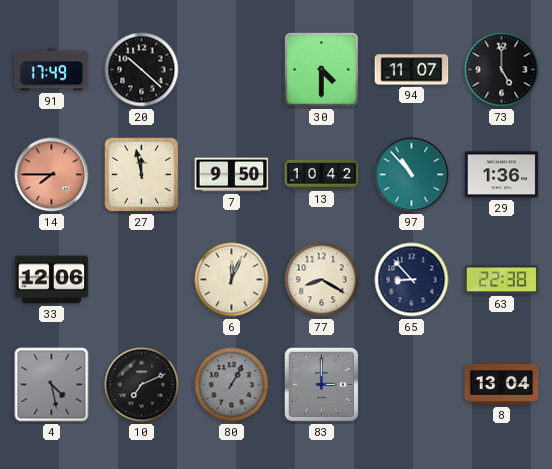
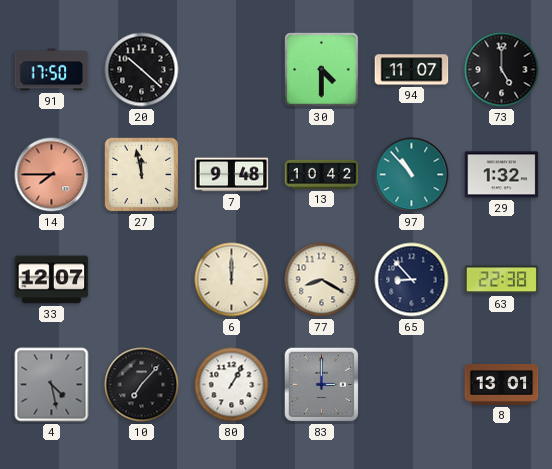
91: 17:49 -> 17:50 (52, 70)
7: 9:50 -> 9:48 (232, 175)
29: 1:36 -> 1:32 (502, 175)
33: 12:06 -> 12:07 (52, 280)
6: 12:04 -> 12:00 (232, 280)
10: 7:11 -> 7:07 (142, 385)
80 dial: grey -> white (232, 385)
8: 13:04 -> 13:01 (502, 384)
